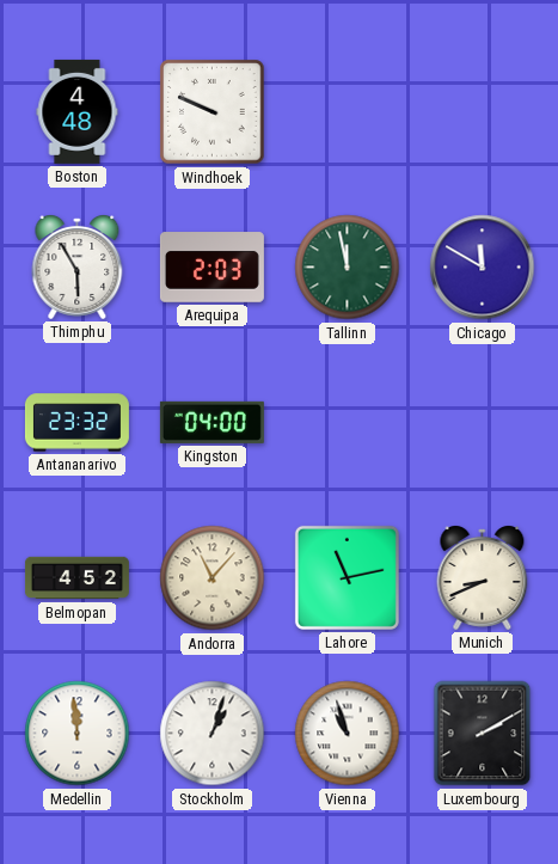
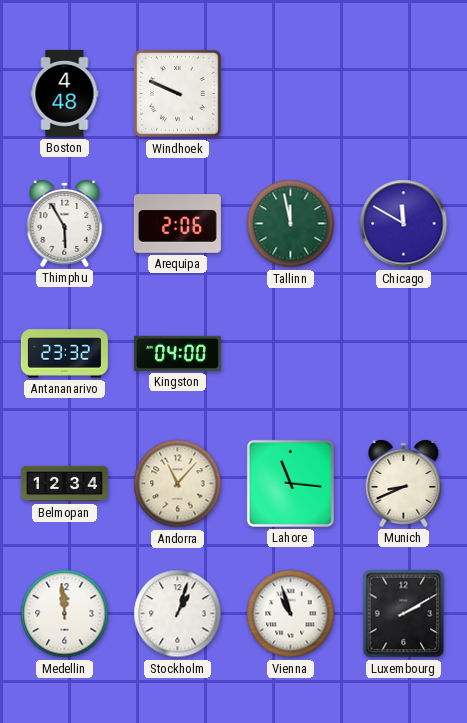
Arequipa: 2:03 -> 2:06 (177, 224)
Belmopan: 4:52 -> 12:34 (64, 484)
Lahore: 11:13 -> 11:16 (290, 483)
